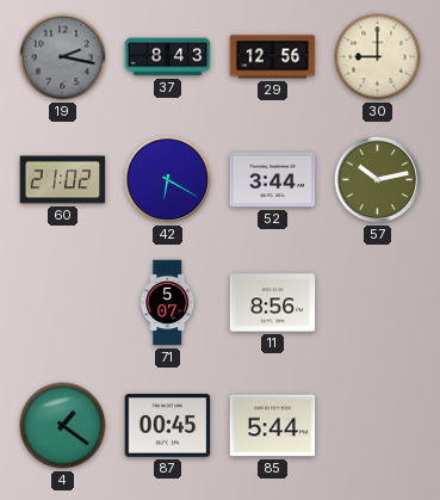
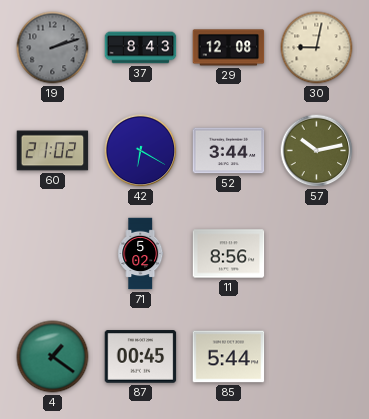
19: 2:17 -> 2:12 (53, 48)
29: 12:56 -> 12:08 (229, 48)
30: 9:00 -> 9:02 (317, 48)
71: 5:07 -> 5:02 (141, 254)
